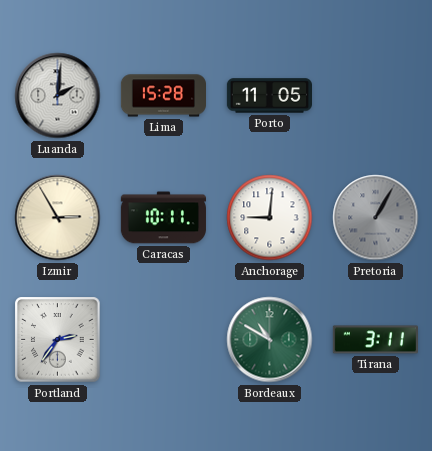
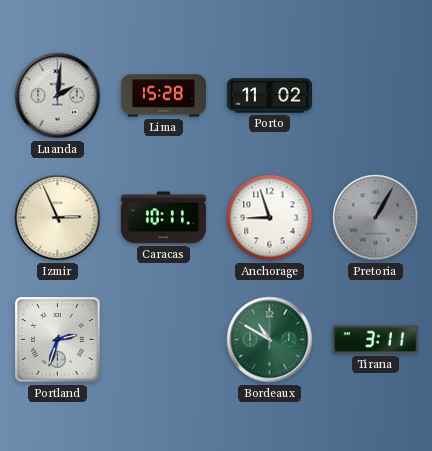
Porto: 11:05 -> 11:02 (269, 96)
Izmir: 2:55 -> 2:56 (58, 218)
Anchorage: 9:01 -> 8:57 (270, 218)
Portland: 2:36 -> 2:33 (58, 340)
